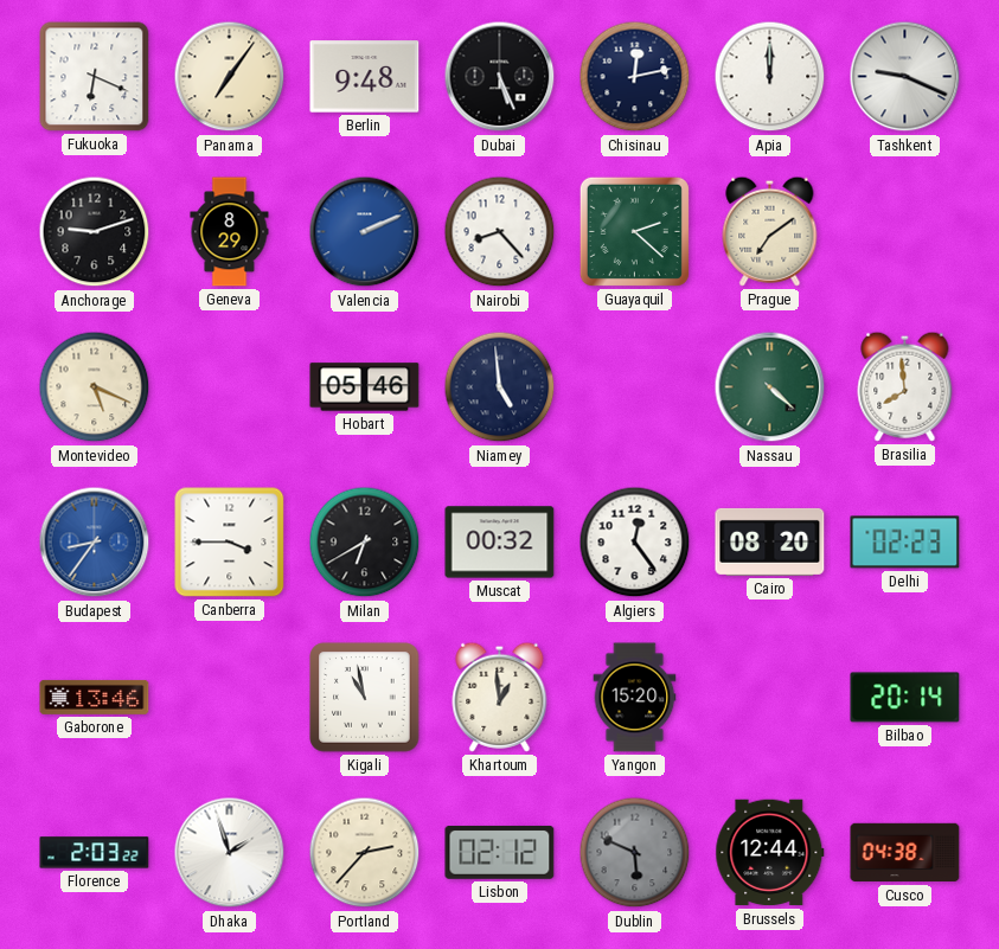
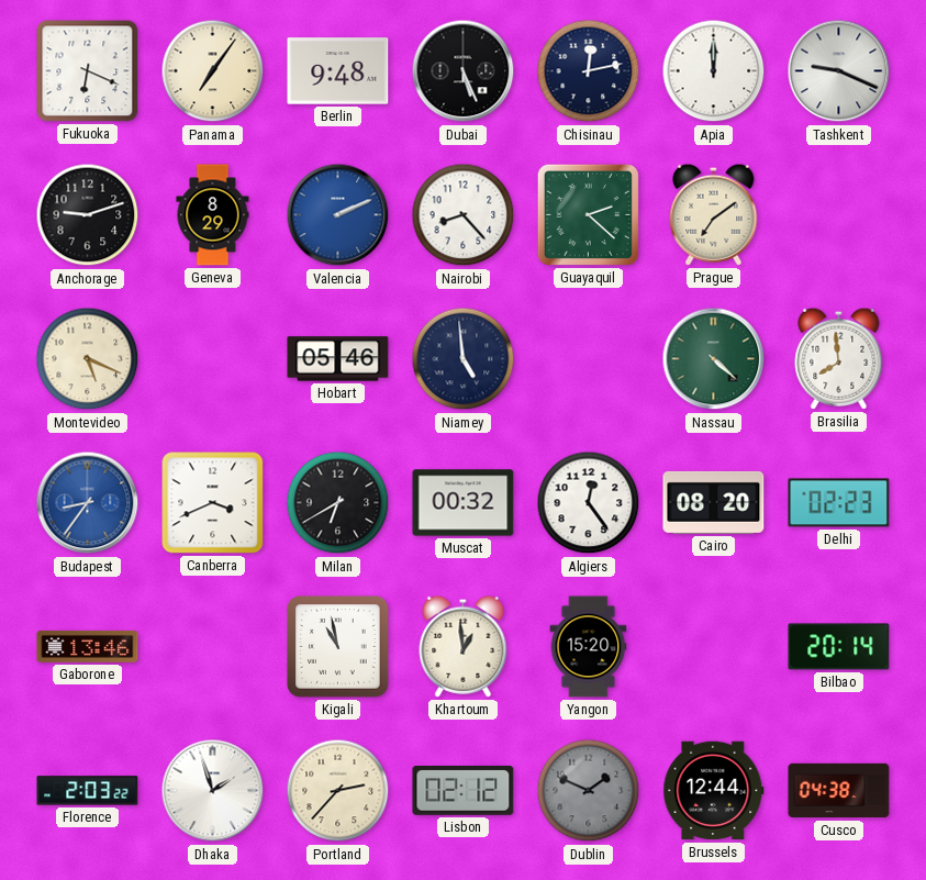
Canberra: 3:45 -> 3:41 (213, 503)
Dublin: 5:49 -> 1:49 (589, 791)
